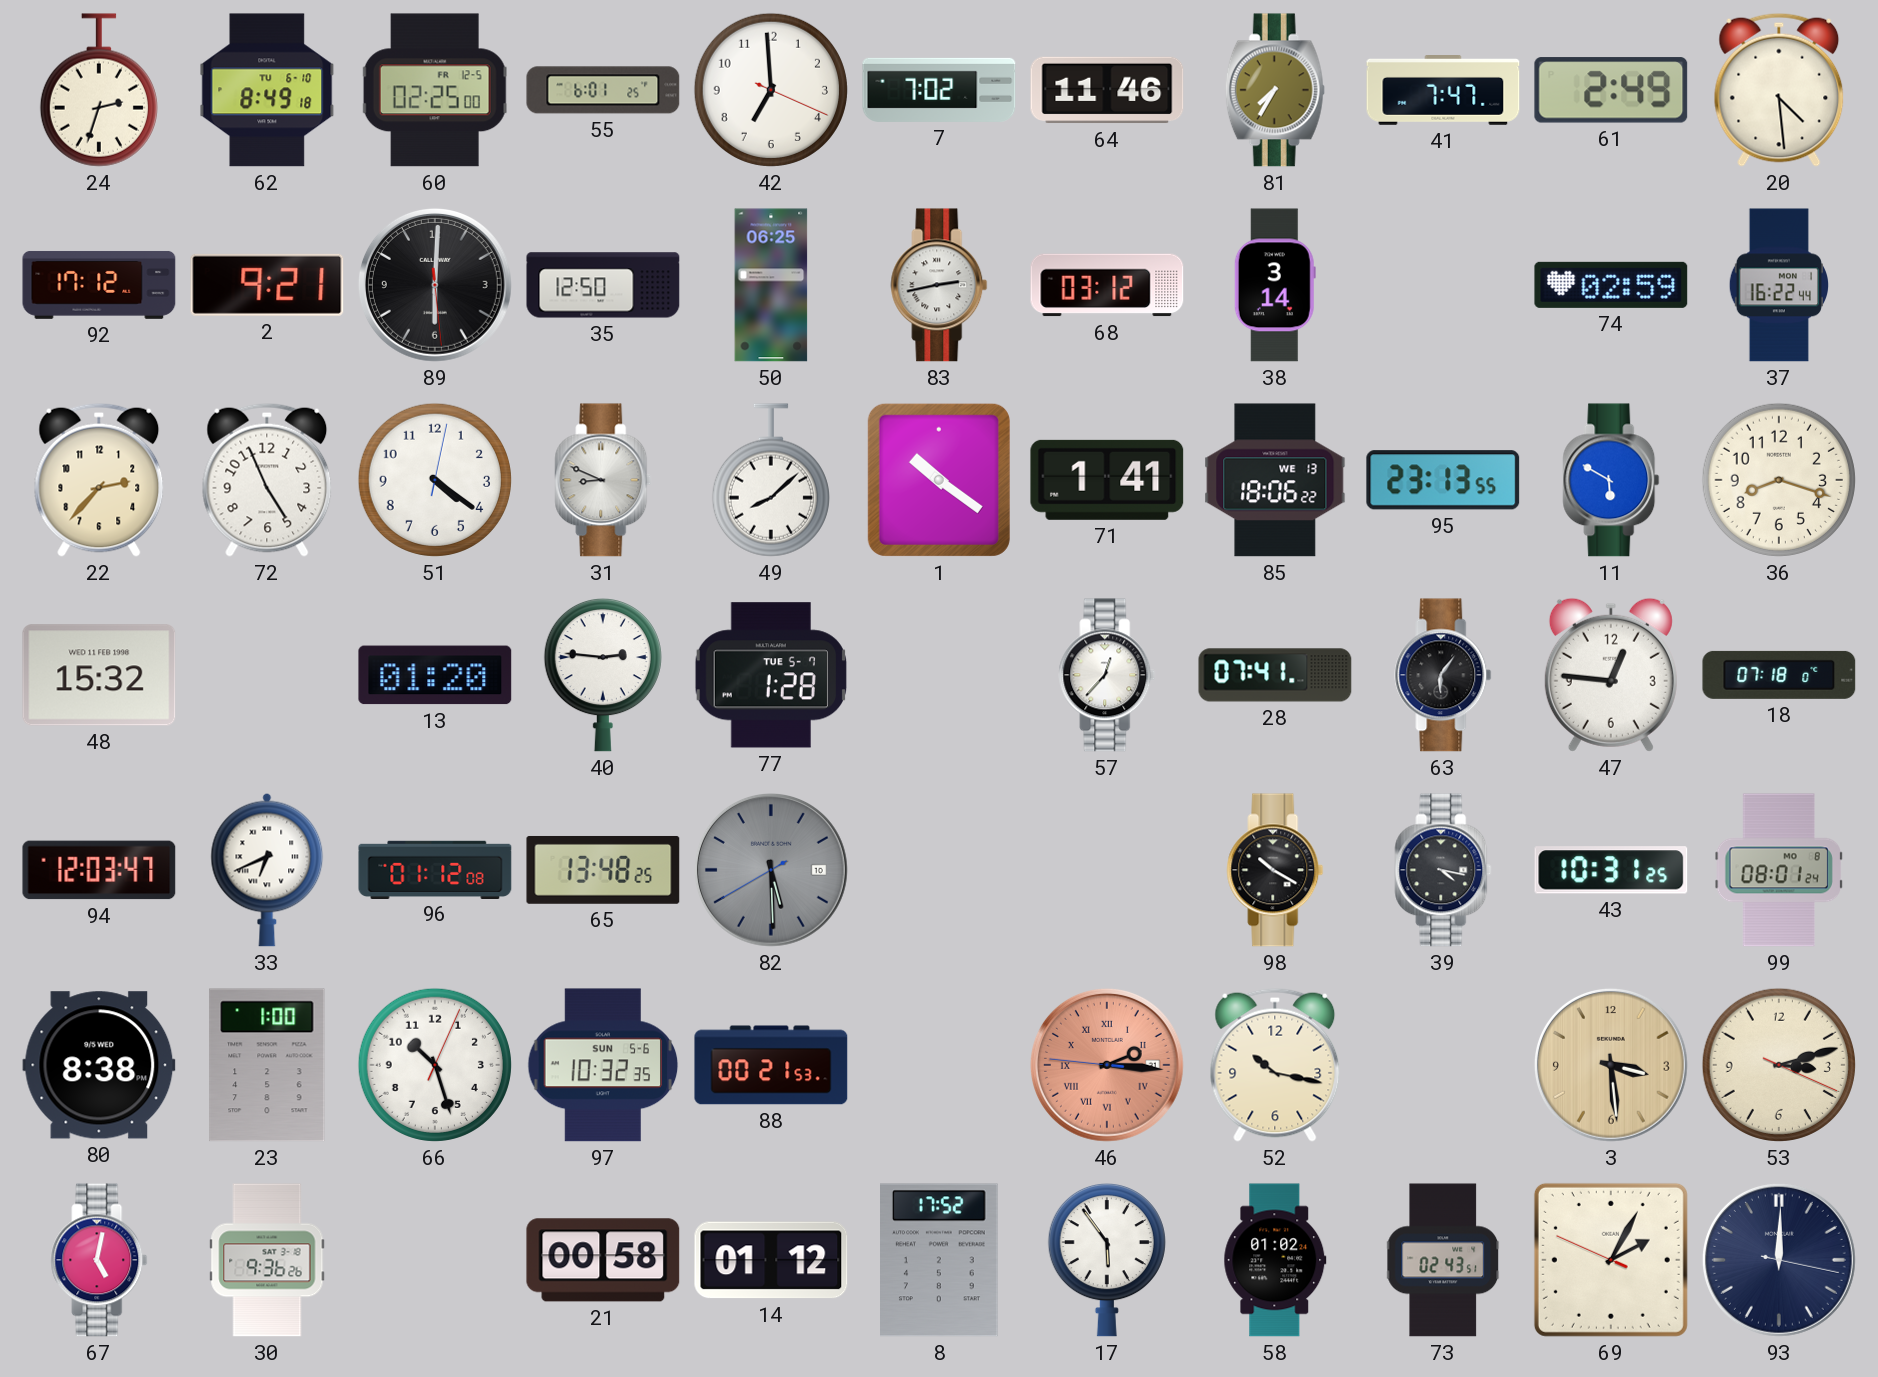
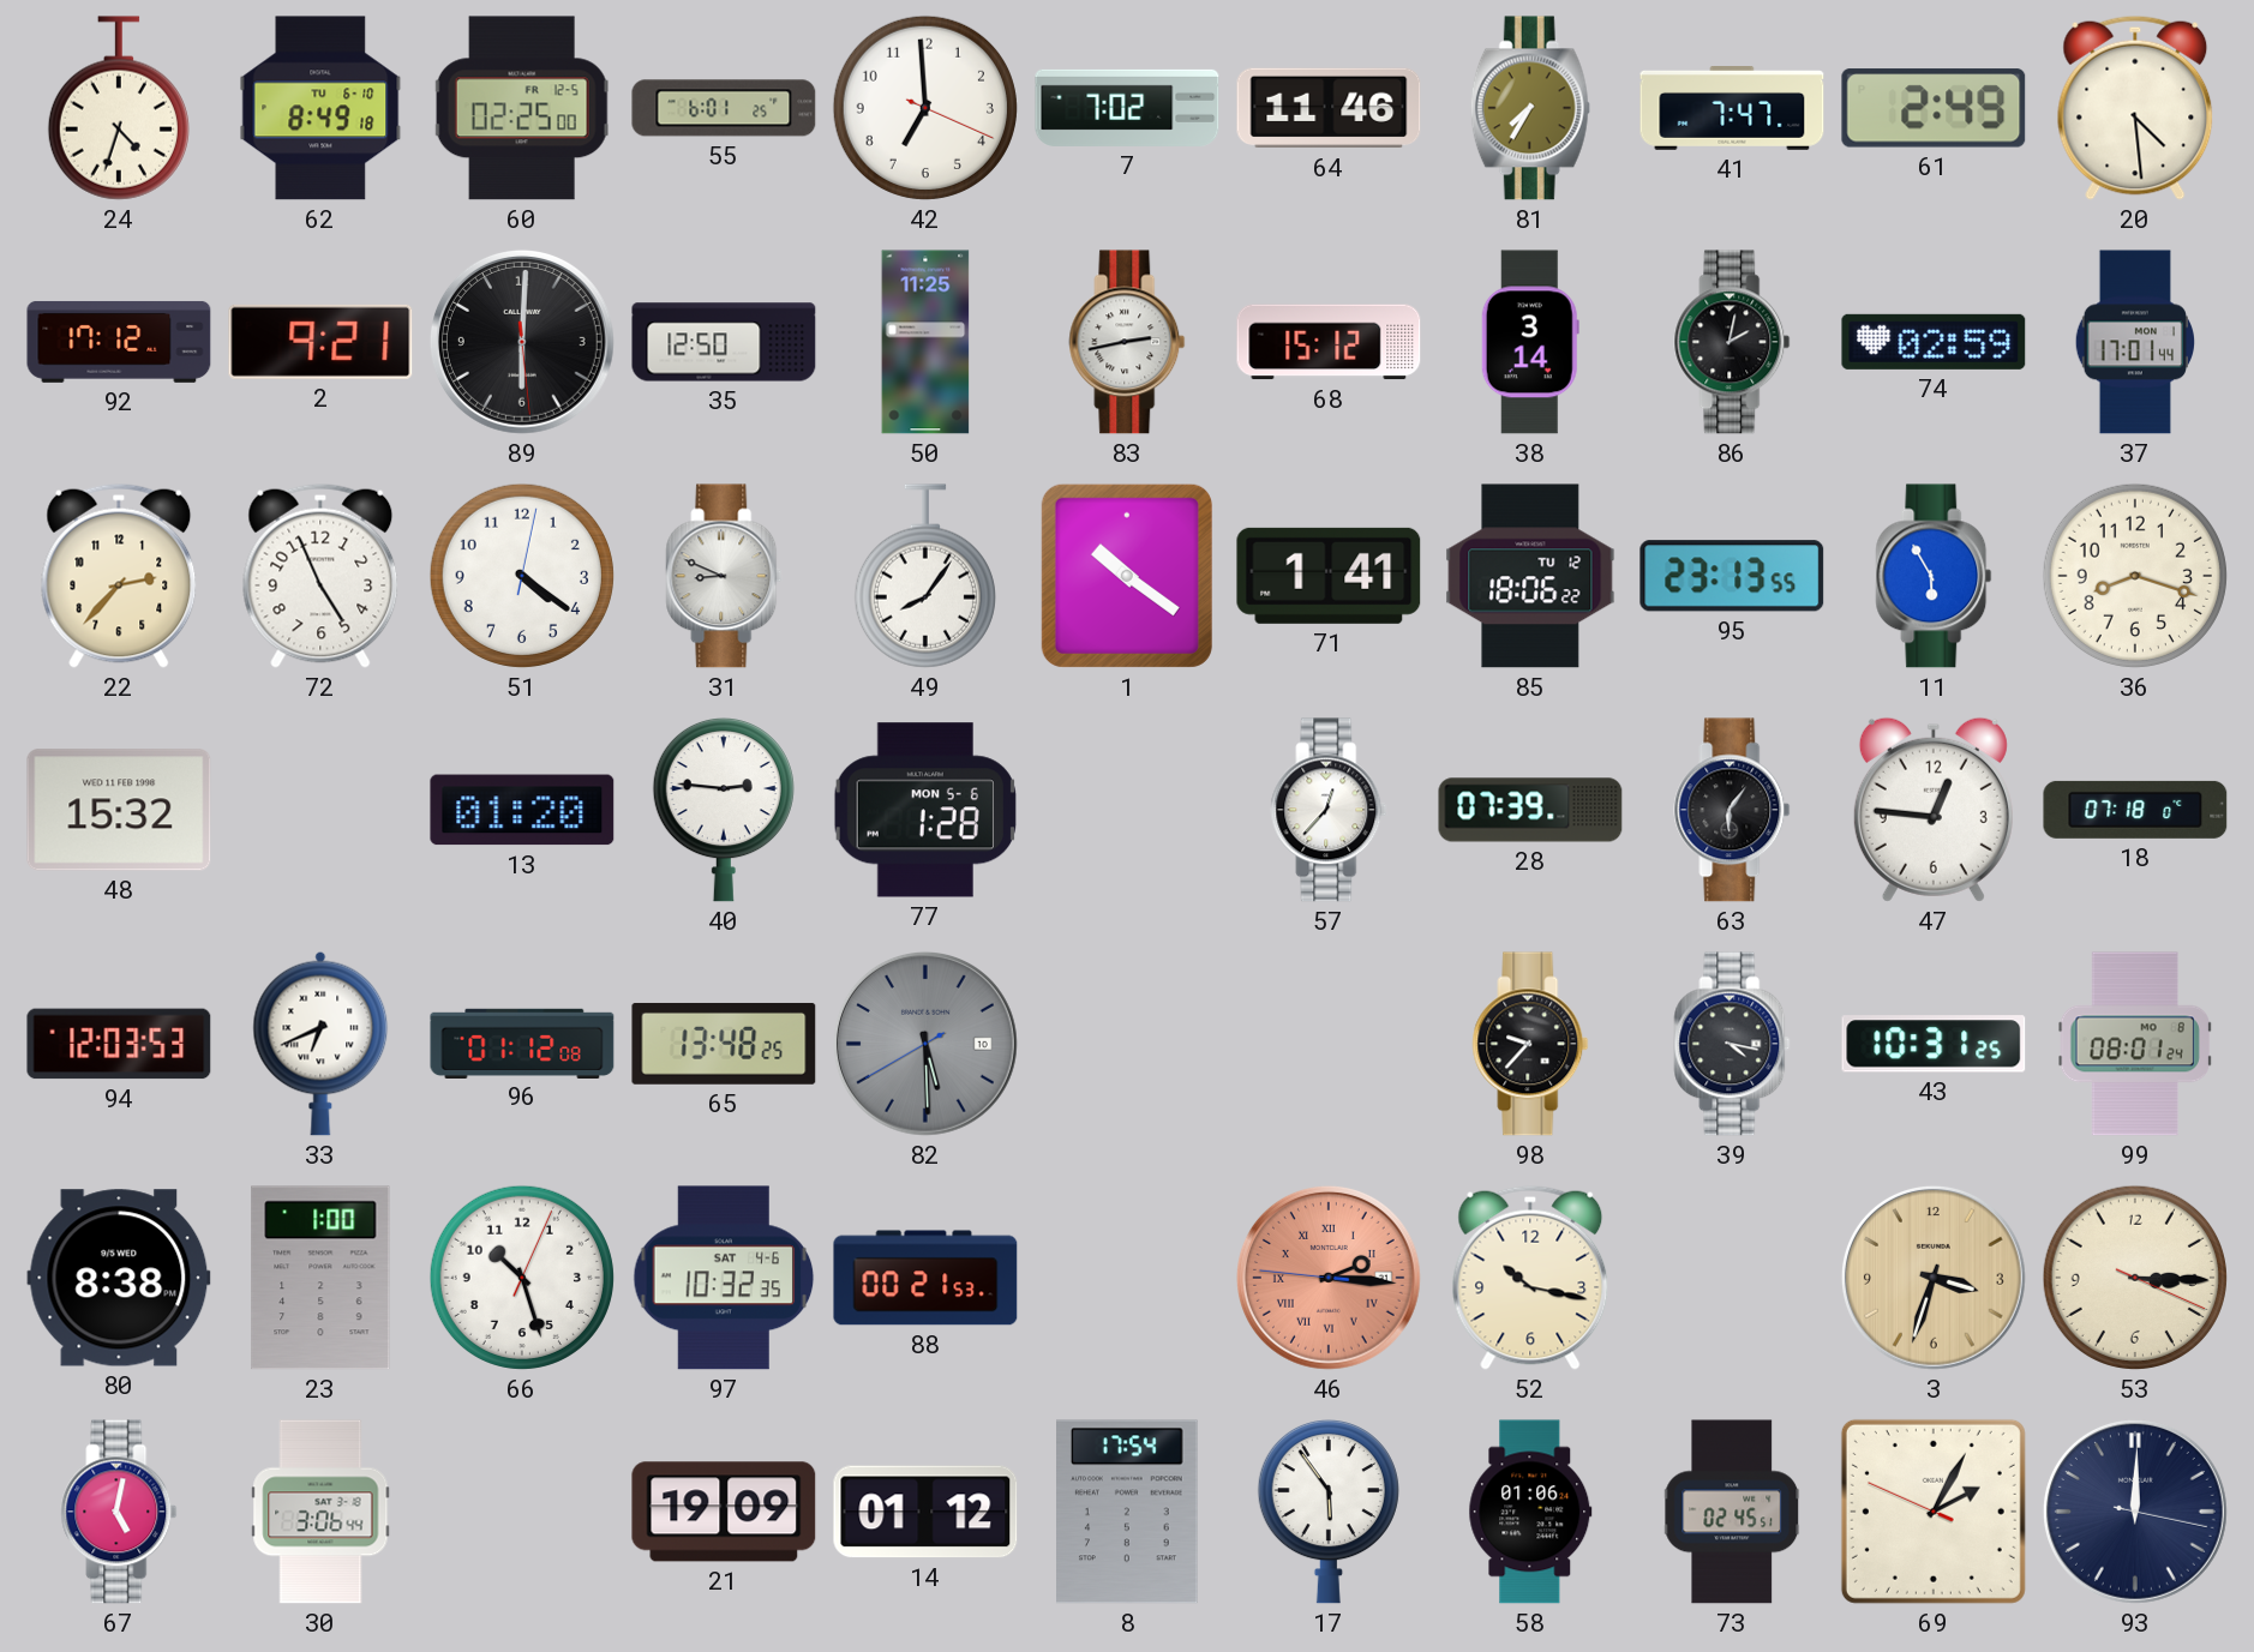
24: 2:33 -> 4:33 (119, 108)
50: 06:25 -> 11:25 (925, 342)
68: 03:12 -> 15:12 (1329, 342)
86: none -> 2:02 (1732, 342)
37: 16:22 -> 17:01 (2134, 342)
49: 8:08 -> 8:06 (925, 576)
85 date: WE 13 -> TU 12 (1530, 576)
11: 5:50 -> 5:55 (1934, 576)
77 date: TUE 5-7 -> MON 5-6 (924, 810)
28: 07:41 -> 07:39 (1530, 810)
94: 12:03:47 -> 12:03:53 (119, 1044)
98: 10:20 -> 9:37 (1530, 1044)
97 date: SUN 5-6 -> SAT 4-6 (724, 1278)
3: 3:29 -> 3:33 (1934, 1278)
53: 3:12 -> 3:15 (2135, 1278)
30: 9:36 -> 3:06 (320, 1512)
21: 00:58 -> 19:09 (724, 1512)
8: 17:52 -> 17:54 (1128, 1512)
58: 01:02 -> 01:06 (1530, 1512)
73: 02:43 -> 02:45 (1733, 1512)
